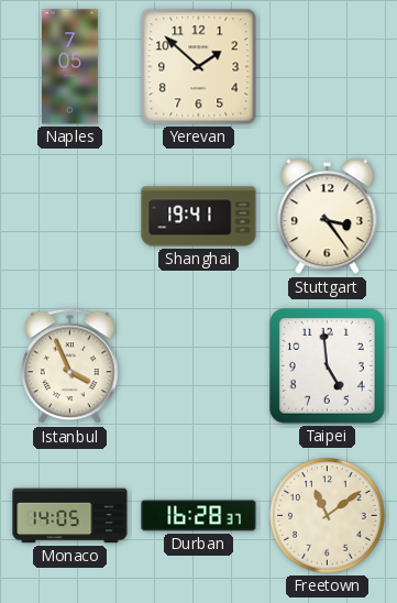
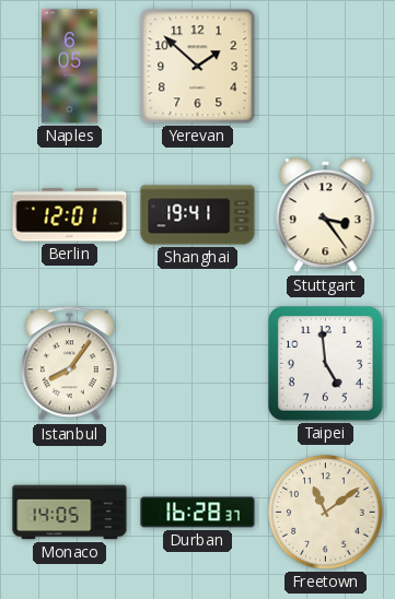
Naples: 7:05 -> 6:05 (70, 67)
Berlin: none -> 12:01 (70, 215)
Istanbul: 3:56 -> 8:06 (70, 364)
